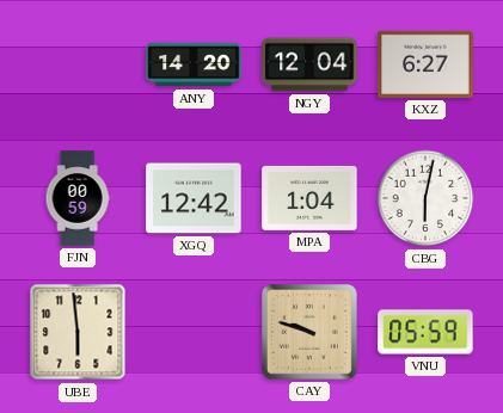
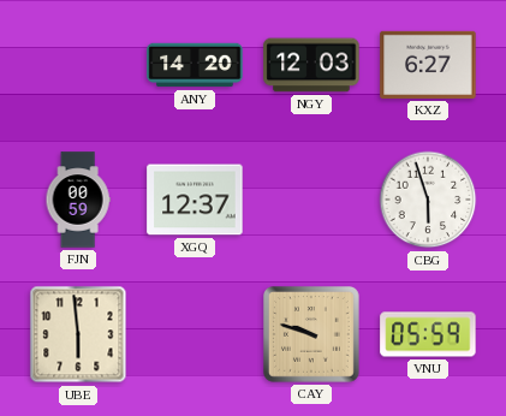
NGY: 12:04 -> 12:03 (311, 65)
XGQ: 12:42 -> 12:37 (195, 200)
MPA: 1:04 -> none (309, 198)
CBG: 6:02 -> 5:57 (428, 200)
